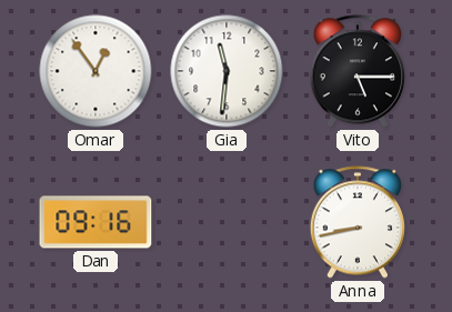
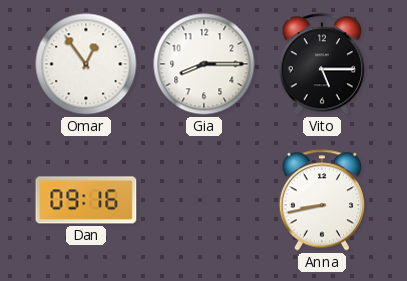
Gia: 11:31 -> 8:15 (204, 64)
